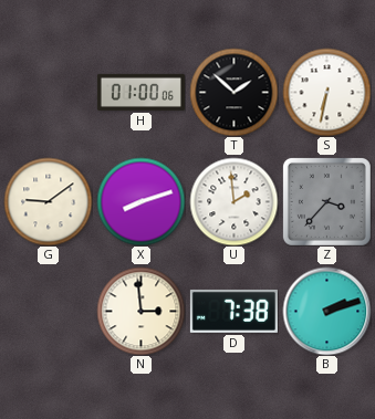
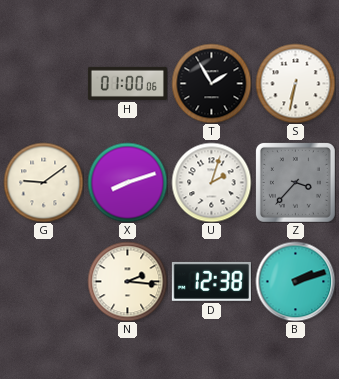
T: 1:52 -> 1:55 (211, 83)
U: 1:59 -> 2:03 (211, 182)
N: 2:59 -> 2:16 (127, 281)
D: 7:38 -> 12:38 (211, 281)
